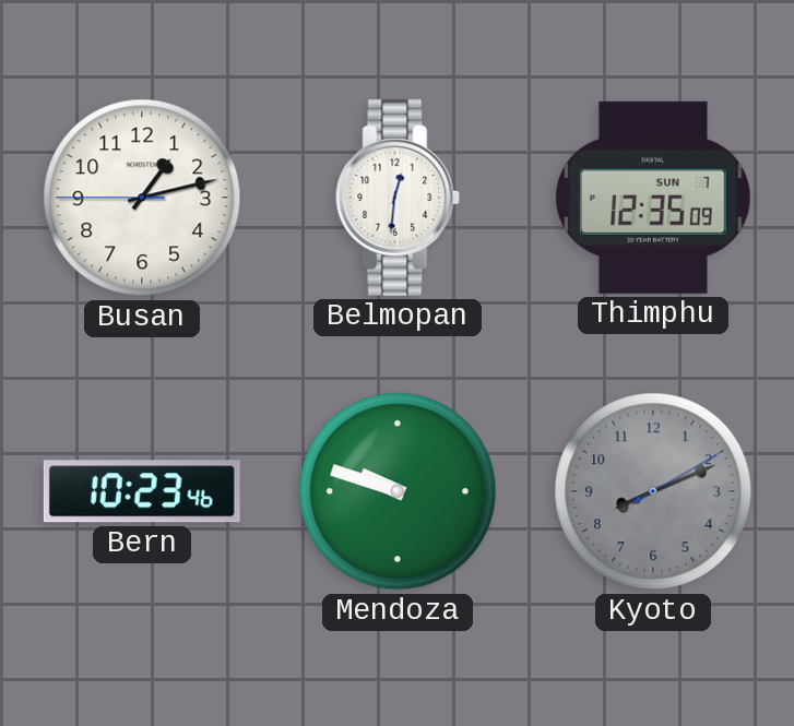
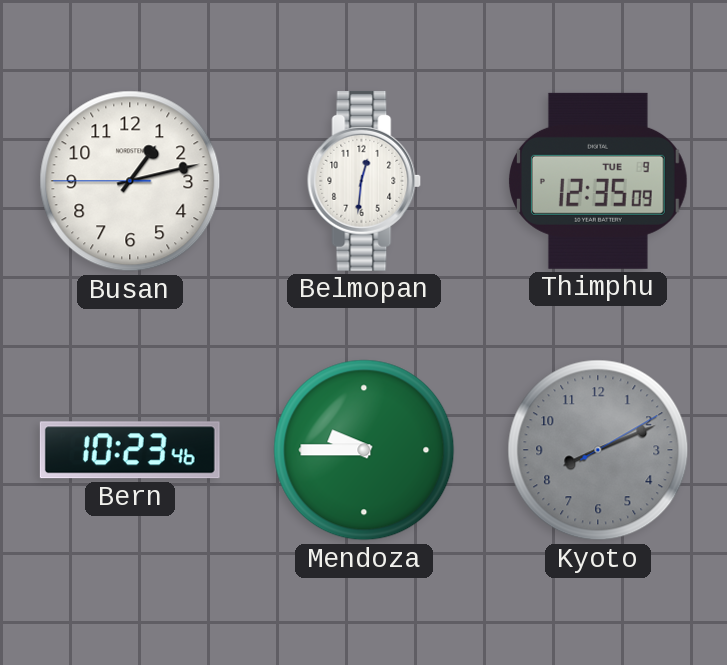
Thimphu date: SUN 7 -> TUE 9 (598, 181)
Mendoza: 9:48 -> 9:45 (364, 450)
